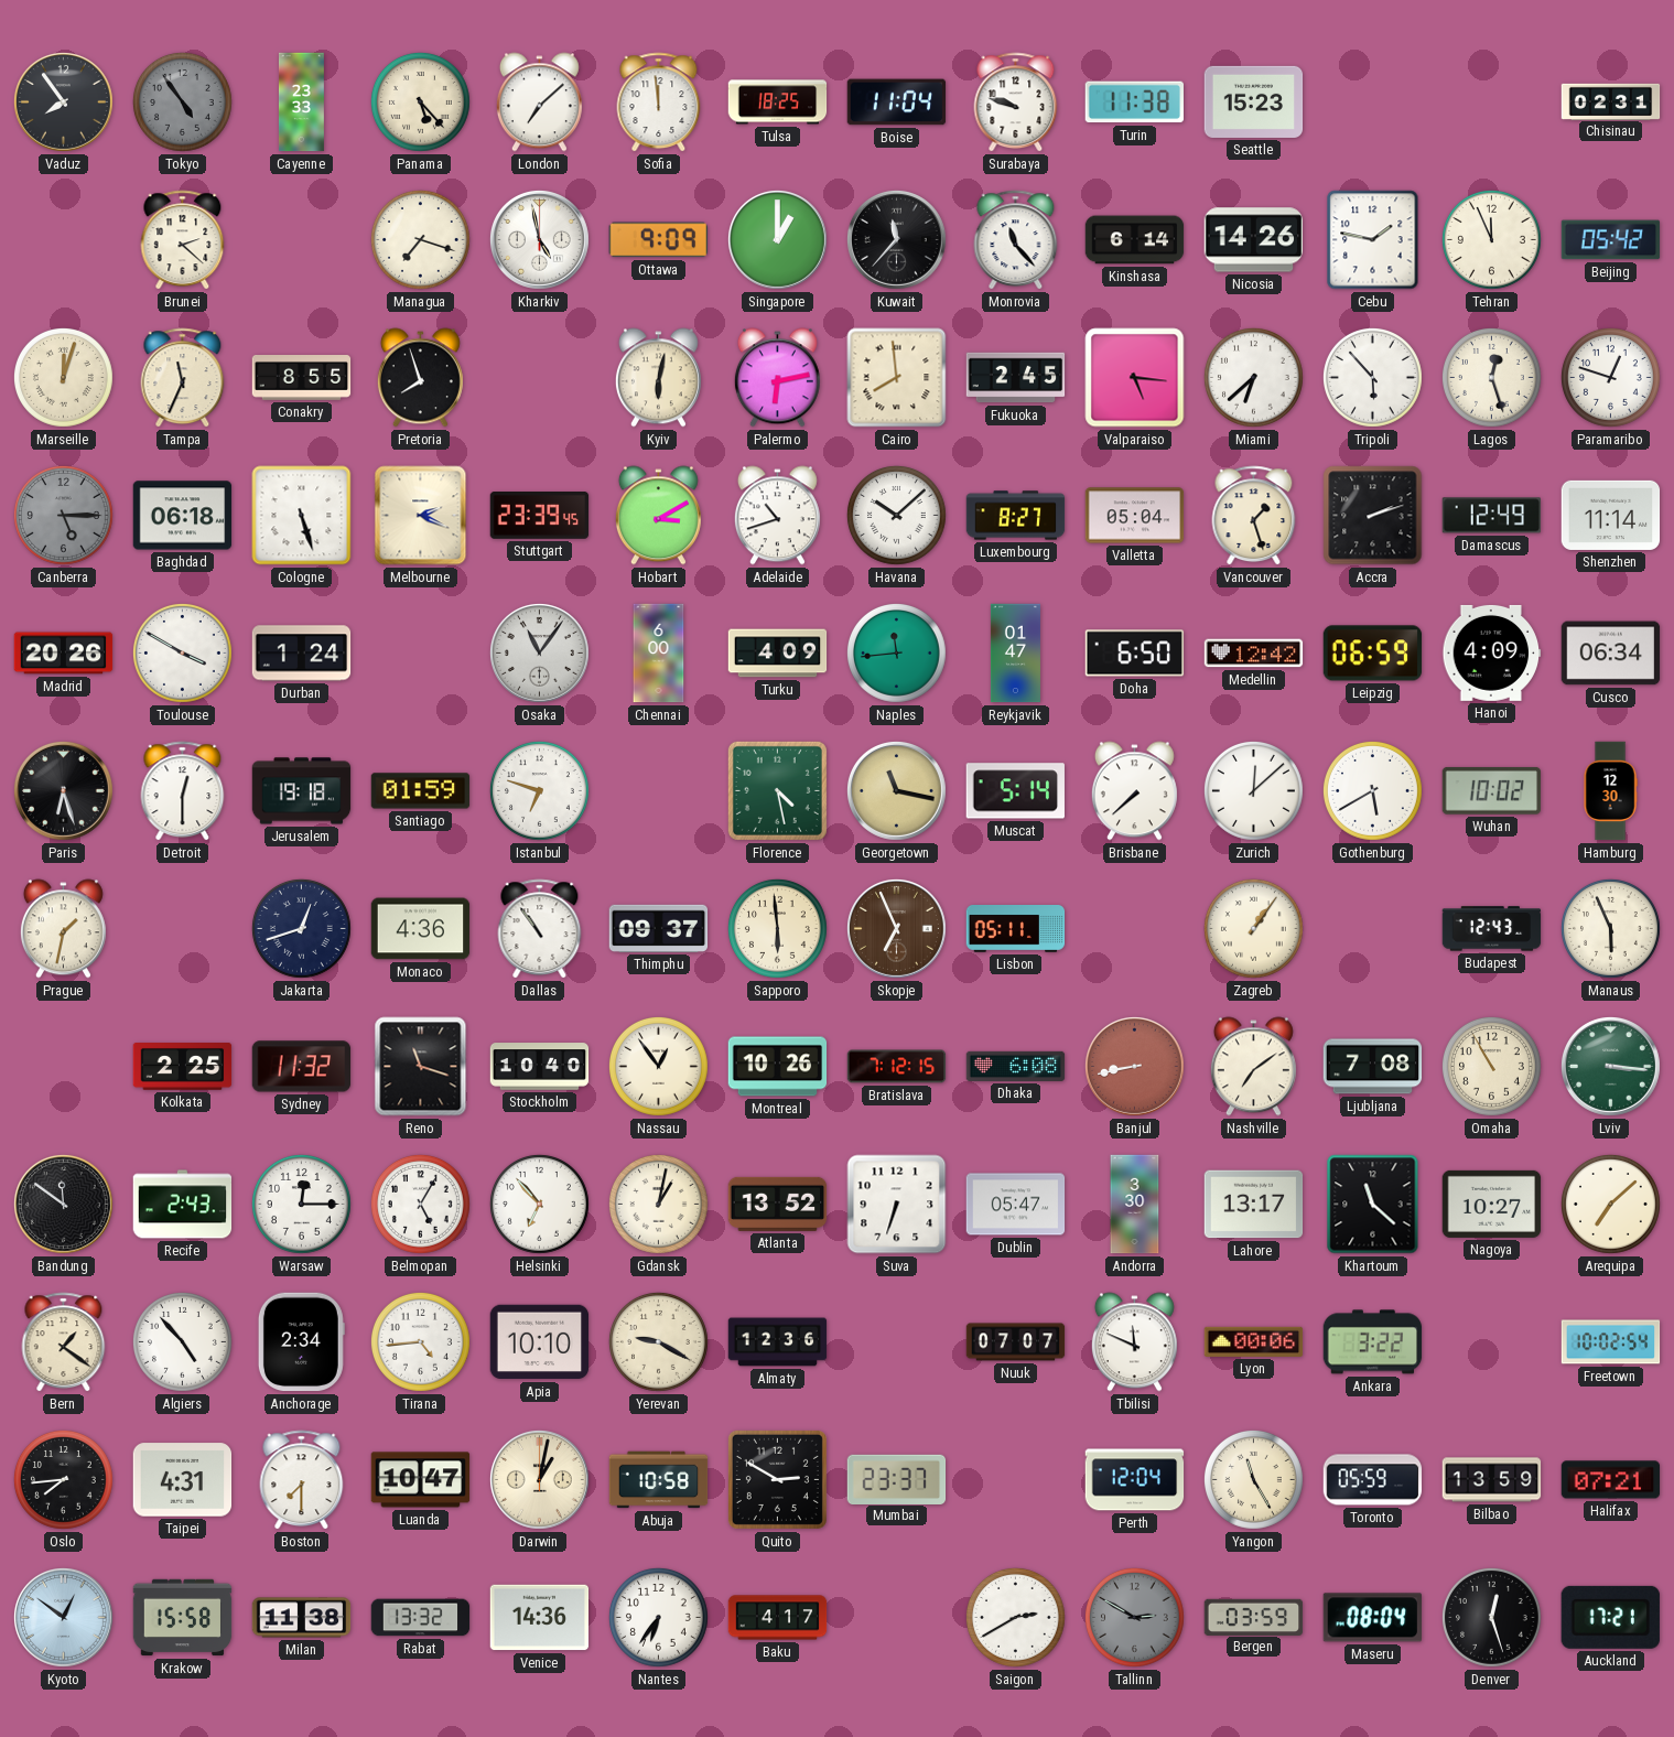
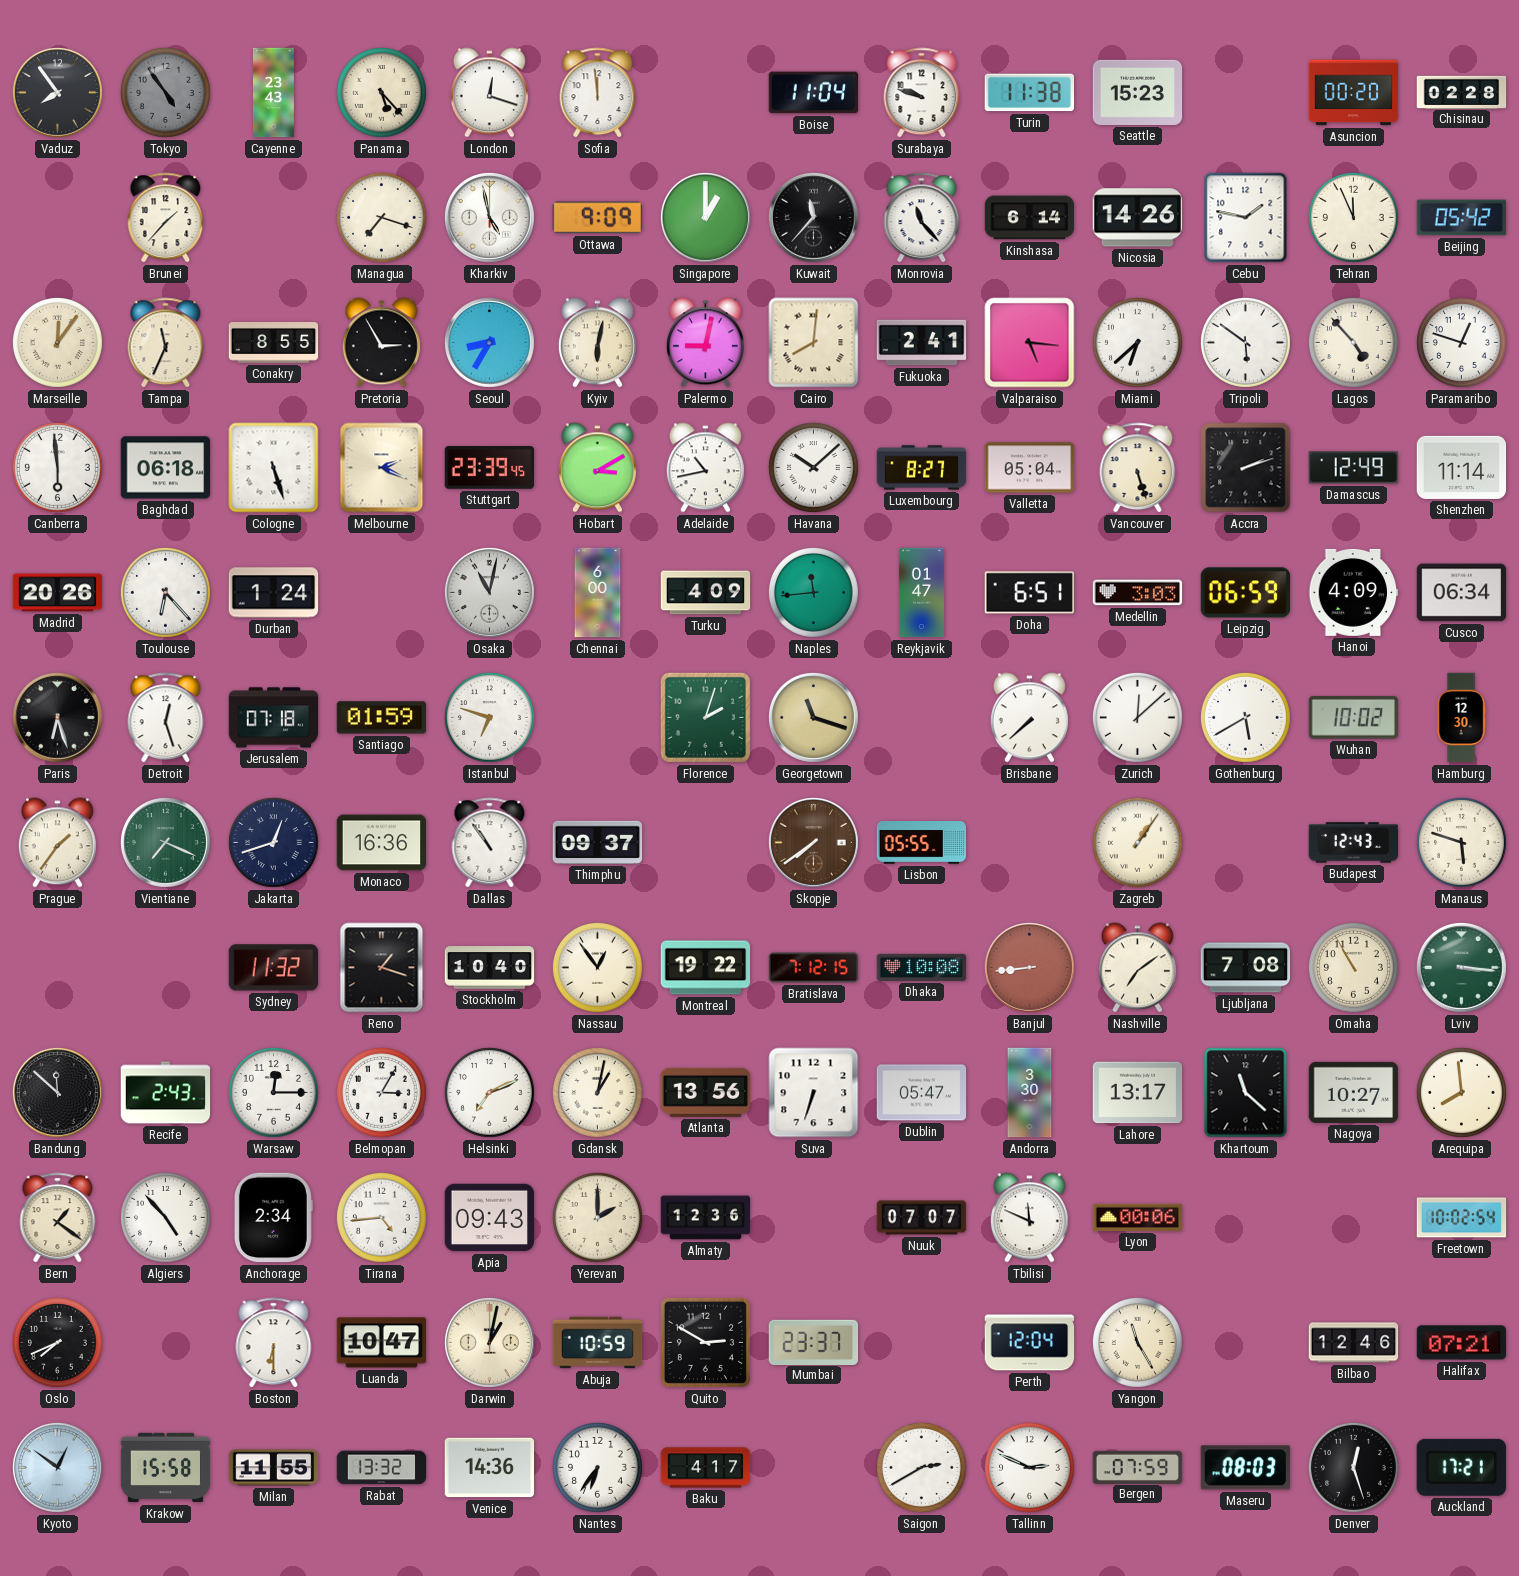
Cayenne: 23:33 -> 23:43 (274, 93)
London: 7:08 -> 12:18 (489, 93)
Tulsa: 18:25 -> none (778, 103)
Asuncion: none -> 00:20 (1354, 93)
Chisinau: 02:31 -> 02:28 (1462, 92)
Brunei: 2:22 -> 1:37 (166, 218)
Marseille: 12:03 -> 12:06 (58, 343)
Pretoria: 7:57 -> 2:55 (381, 343)
Seoul: none -> 8:35 (489, 342)
Palermo: 6:13 -> 9:02 (705, 343)
Cairo: 7:59 -> 8:01 (814, 343)
Fukuoka: 2:45 -> 2:41 (922, 343)
Tripoli: 5:53 -> 5:51 (1246, 343)
Lagos: 12:27 -> 4:53 (1354, 343)
Canberra: 5:15 -> 5:59 (58, 468)
Canberra dial: grey -> white (58, 468)
Adelaide: 10:42 -> 10:43 (705, 468)
Vancouver: 1:27 -> 5:27 (1138, 468)
Toulouse: 3:50 -> 6:23 (166, 593)
Osaka: 11:06 -> 11:02 (489, 592)
Doha: 6:50 -> 6:51 (1030, 593)
Medellin: 12:42 -> 3:03 (1138, 593)
Detroit: 12:30 -> 12:27 (166, 718)
Jerusalem: 19:18 -> 07:18 (274, 718)
Florence: 4:28 -> 2:03 (705, 717)
Georgetown: 11:17 -> 11:18 (813, 717)
Muscat: 5:14 -> none (1015, 791)
Prague: 1:32 -> 1:36 (57, 843)
Vientiane: none -> 7:19 (165, 842)
Monaco: 4:36 -> 16:36 (382, 843)
Sapporo: 5:59 -> none (778, 929)
Skopje: 6:56 -> 7:39 (813, 842)
Lisbon: 05:11 -> 05:55 (922, 843)
Manaus: 5:56 -> 5:48 (1462, 843)
Kolkata: 2:25 -> none (183, 1067)
Reno: 11:18 -> 1:18 (382, 968)
Montreal: 10:26 -> 19:22 (706, 968)
Dhaka: 6:08 -> 10:08 (922, 967)
Banjul: 8:43 -> 8:44 (1029, 967)
Bandung: 11:51 -> 11:52 (57, 1092)
Belmopan: 5:05 -> 3:05 (382, 1093)
Helsinki: 6:53 -> 7:11 (490, 1093)
Atlanta: 13:52 -> 13:56 (706, 1092)
Arequipa: 7:08 -> 7:59 (1462, 1093)
Apia: 10:10 -> 09:43 (490, 1218)
Yerevan: 9:20 -> 2:00 (598, 1218)
Ankara: 3:22 -> none (1373, 1342)
Oslo: 7:44 -> 7:41 (58, 1343)
Taipei: 4:31 -> none (183, 1480)
Boston: 7:30 -> 6:30 (274, 1343)
Abuja: 10:58 -> 10:59 (598, 1343)
Toronto: 05:59 -> none (1373, 1480)
Bilbao: 13:59 -> 12:46 (1354, 1343)
Milan: 11:38 -> 11:55 (274, 1468)
Tallinn: 2:50 -> 2:49 (1030, 1468)
Tallinn dial: grey -> white (1030, 1468)
Bergen: 03:59 -> 07:59 (1138, 1467)
Maseru: 08:04 -> 08:03 (1245, 1468)
